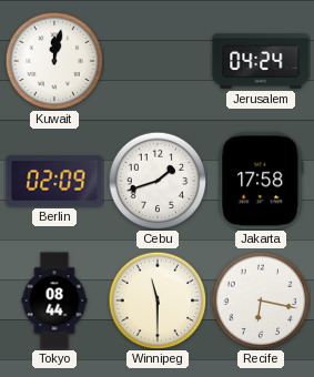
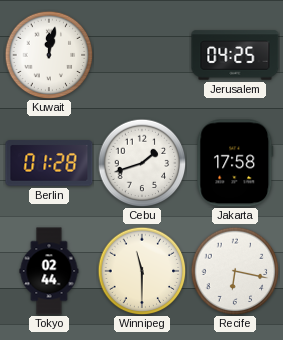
Jerusalem: 04:24 -> 04:25 (235, 55)
Berlin: 02:09 -> 01:28 (49, 163)
Tokyo: 08:44 -> 02:44 (49, 271)
